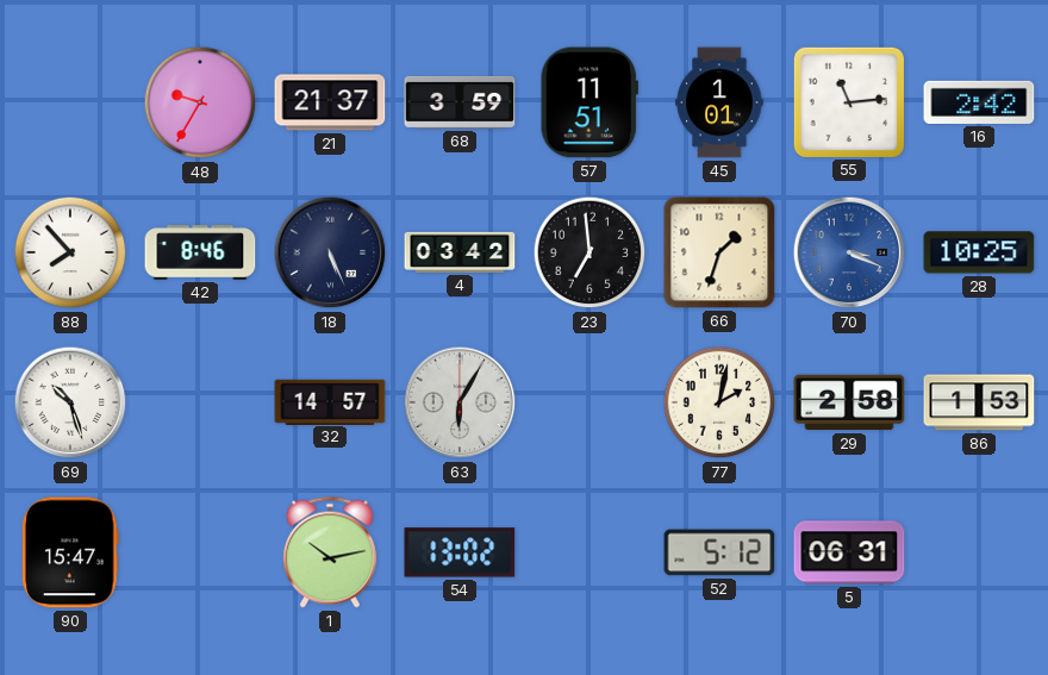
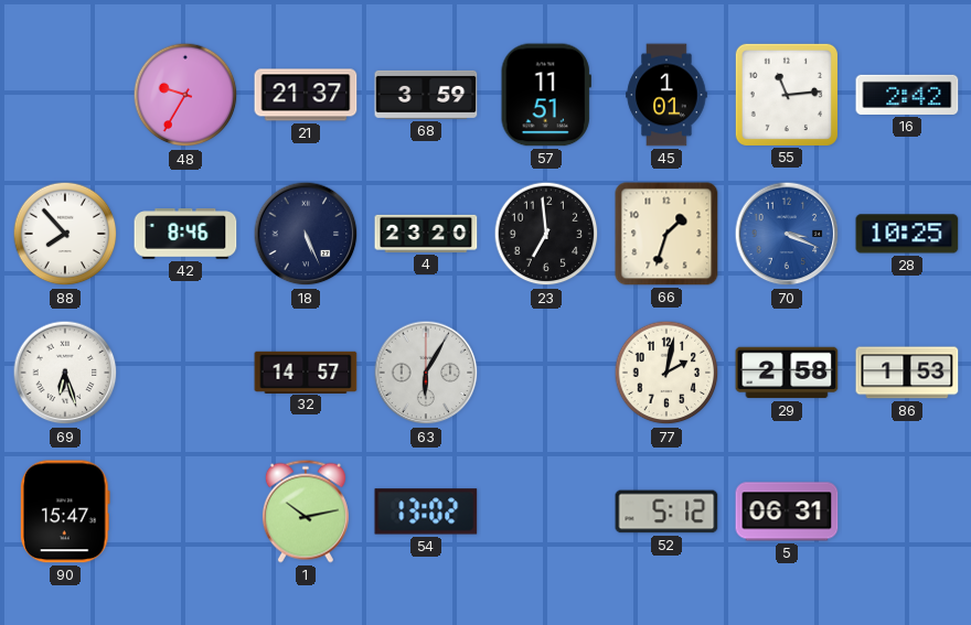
4: 03:42 -> 23:20 (426, 234)
69: 10:27 -> 6:27 (65, 373)
